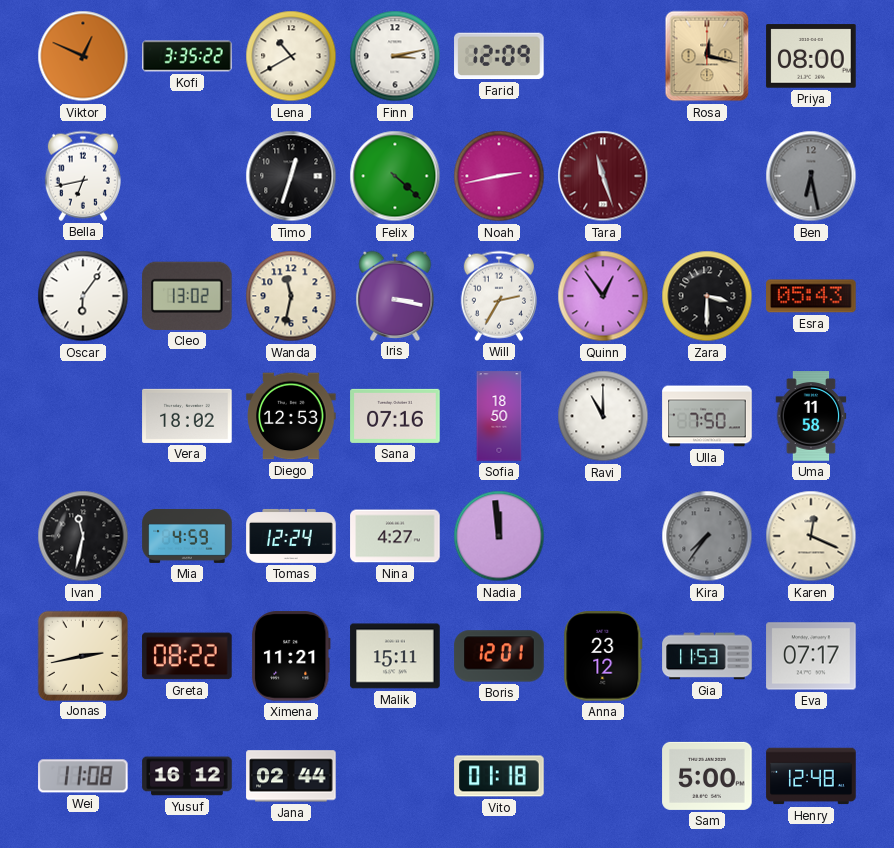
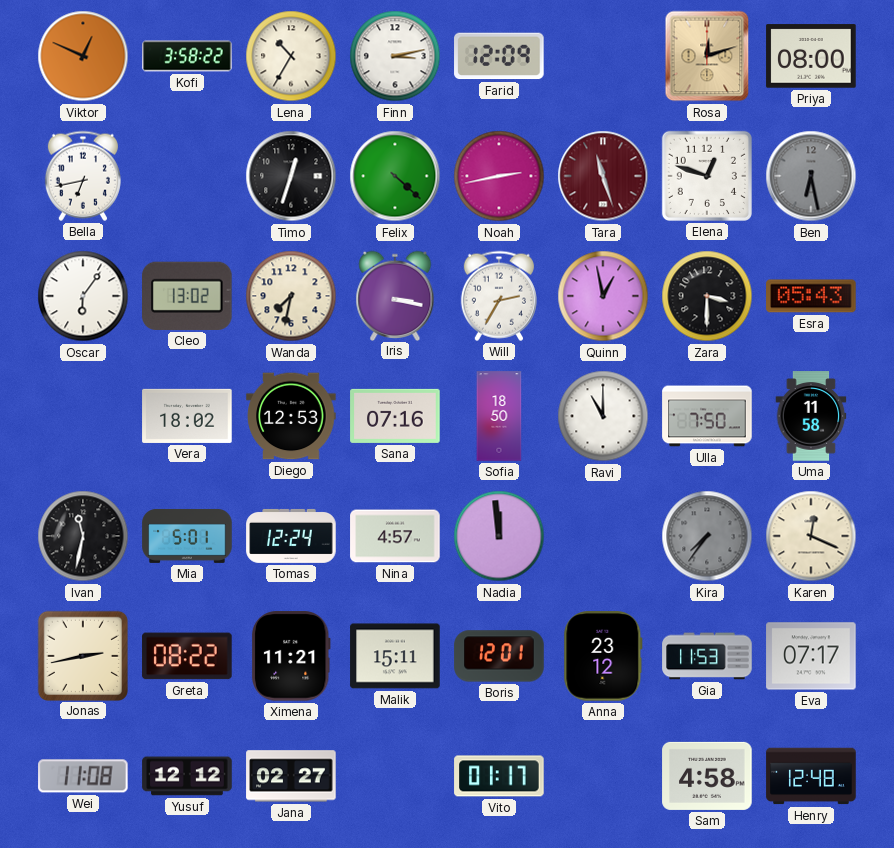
Kofi: 3:35 -> 3:58 (187, 56)
Lena: 10:40 -> 10:35 (291, 56)
Rosa: 12:17 -> 12:12 (707, 56)
Elena: none -> 12:48 (707, 176)
Wanda: 11:32 -> 7:32 (291, 296)
Quinn: 12:54 -> 12:58 (603, 296)
Mia: 4:59 -> 5:01 (187, 536)
Nina: 4:27 -> 4:57 (395, 536)
Yusuf: 16:12 -> 12:12 (187, 776)
Jana: 02:44 -> 02:27 (291, 776)
Vito: 01:18 -> 01:17 (499, 776)
Sam: 5:00 -> 4:58 (707, 776)
